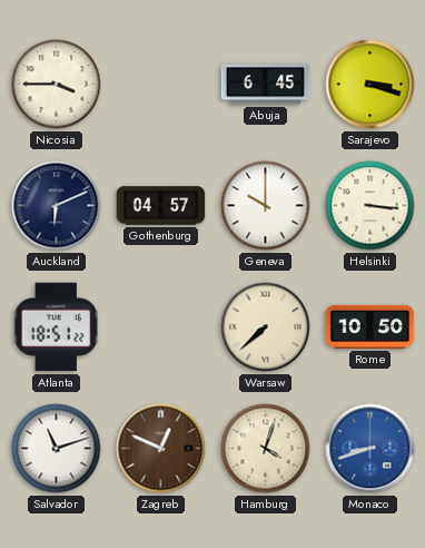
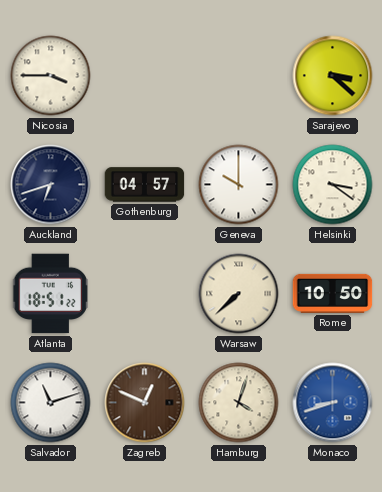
Abuja: 6:45 -> none (266, 85)
Sarajevo: 3:18 -> 3:22 (333, 76)
Auckland: 6:11 -> 6:42 (51, 185)
Helsinki: 3:16 -> 3:21 (333, 185)
